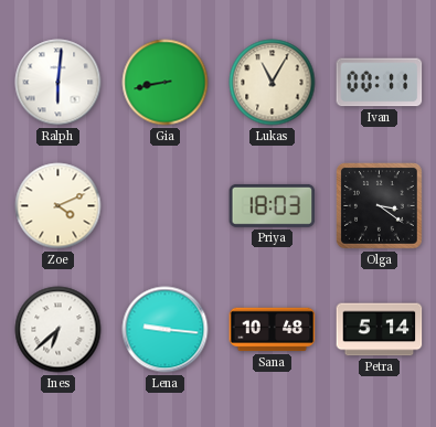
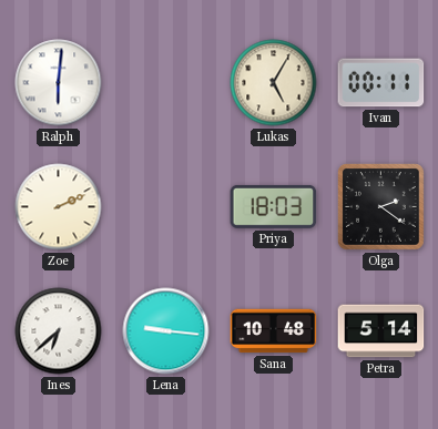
Gia: 8:43 -> none (166, 83)
Lukas: 11:05 -> 5:05 (274, 83)
Zoe: 4:11 -> 2:11 (59, 207)
Olga: 3:21 -> 2:21 (381, 207)
